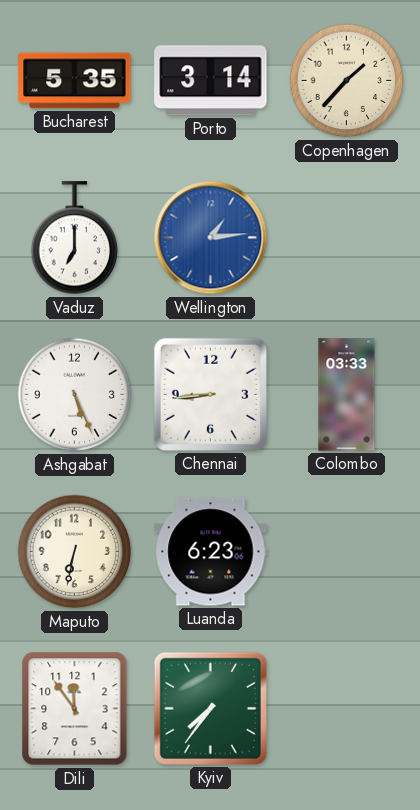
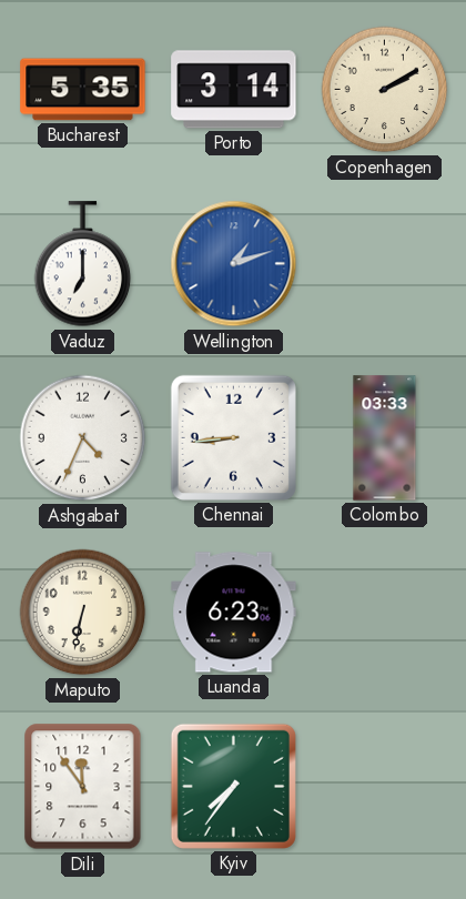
Copenhagen: 1:37 -> 2:10 (385, 90)
Wellington: 1:14 -> 1:12 (234, 264)
Ashgabat: 5:26 -> 4:34 (83, 438)
